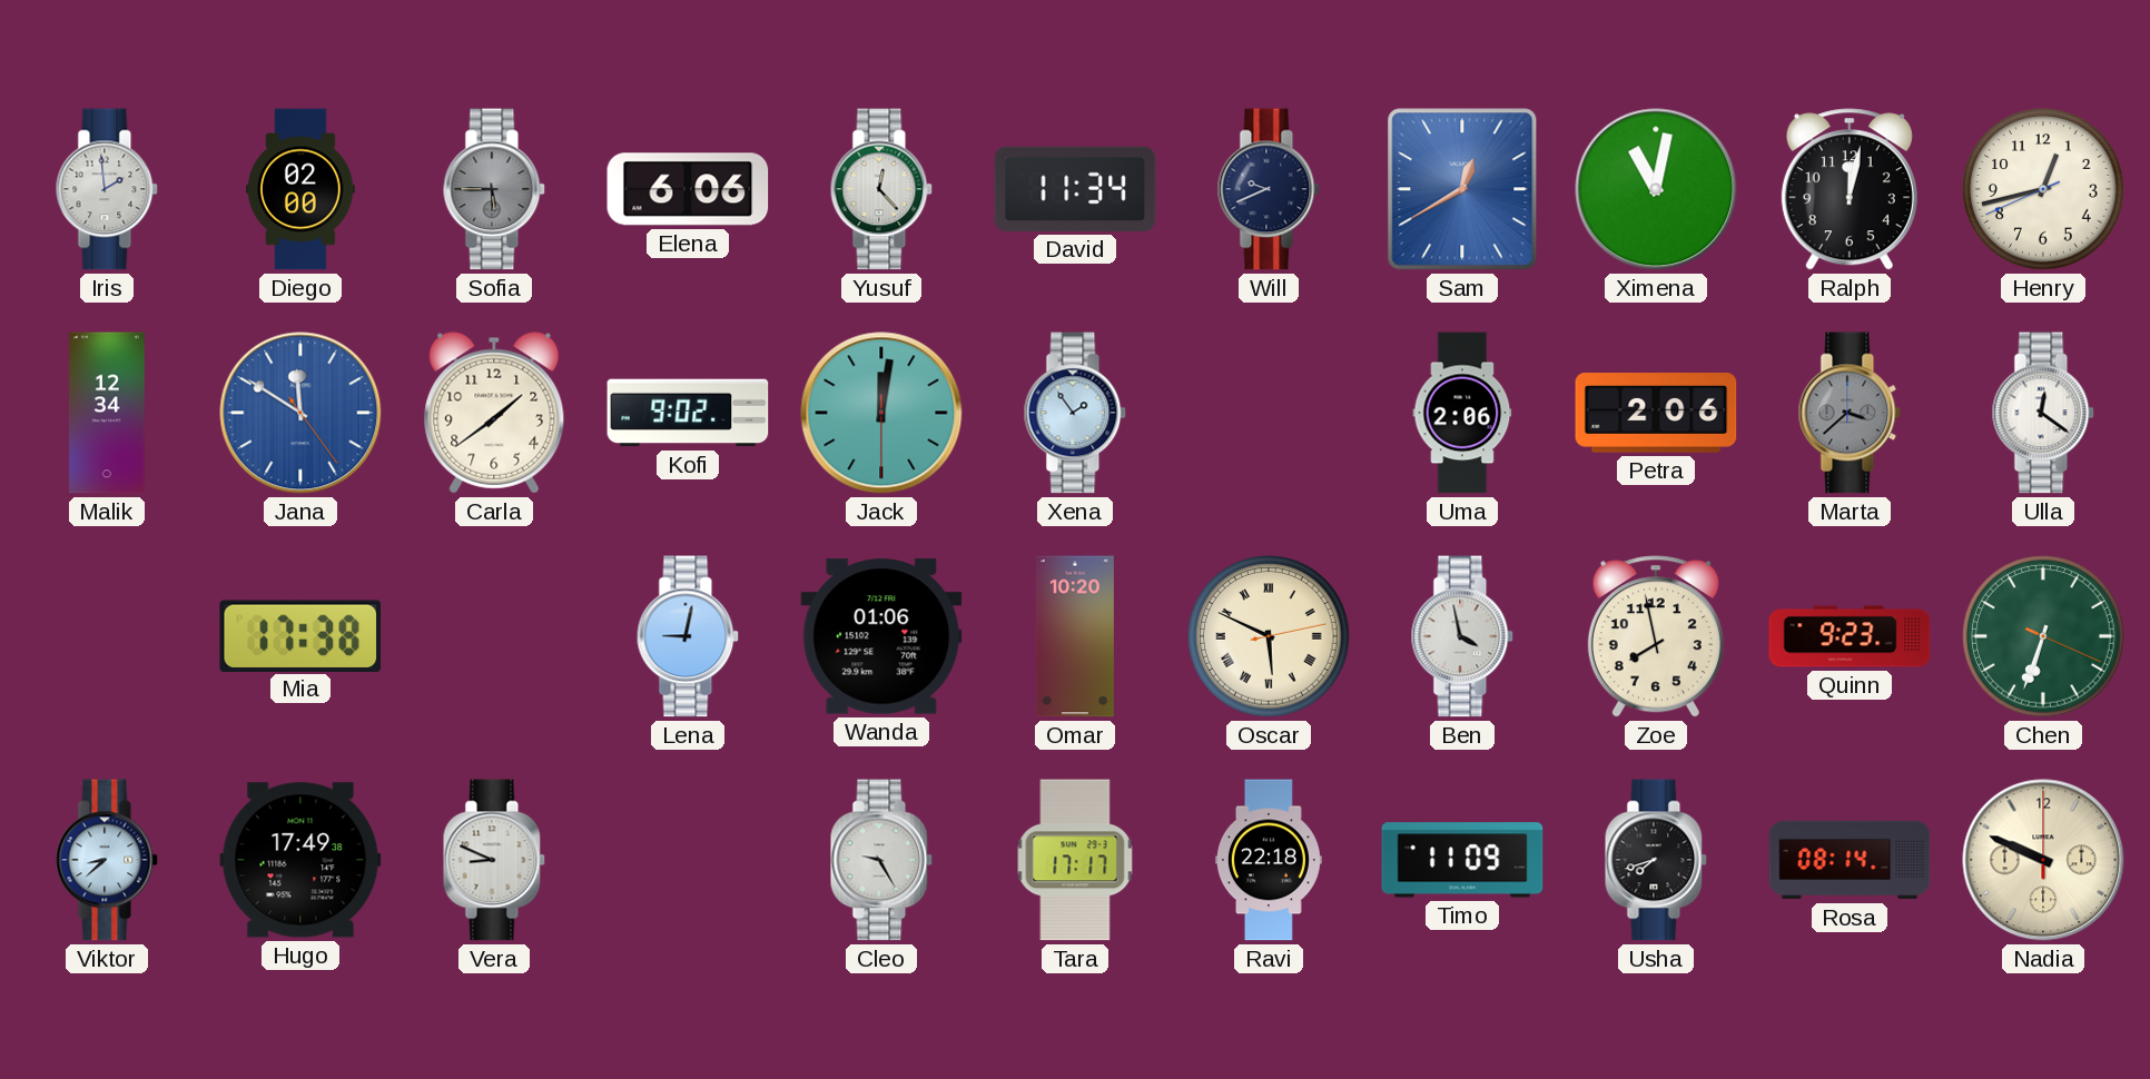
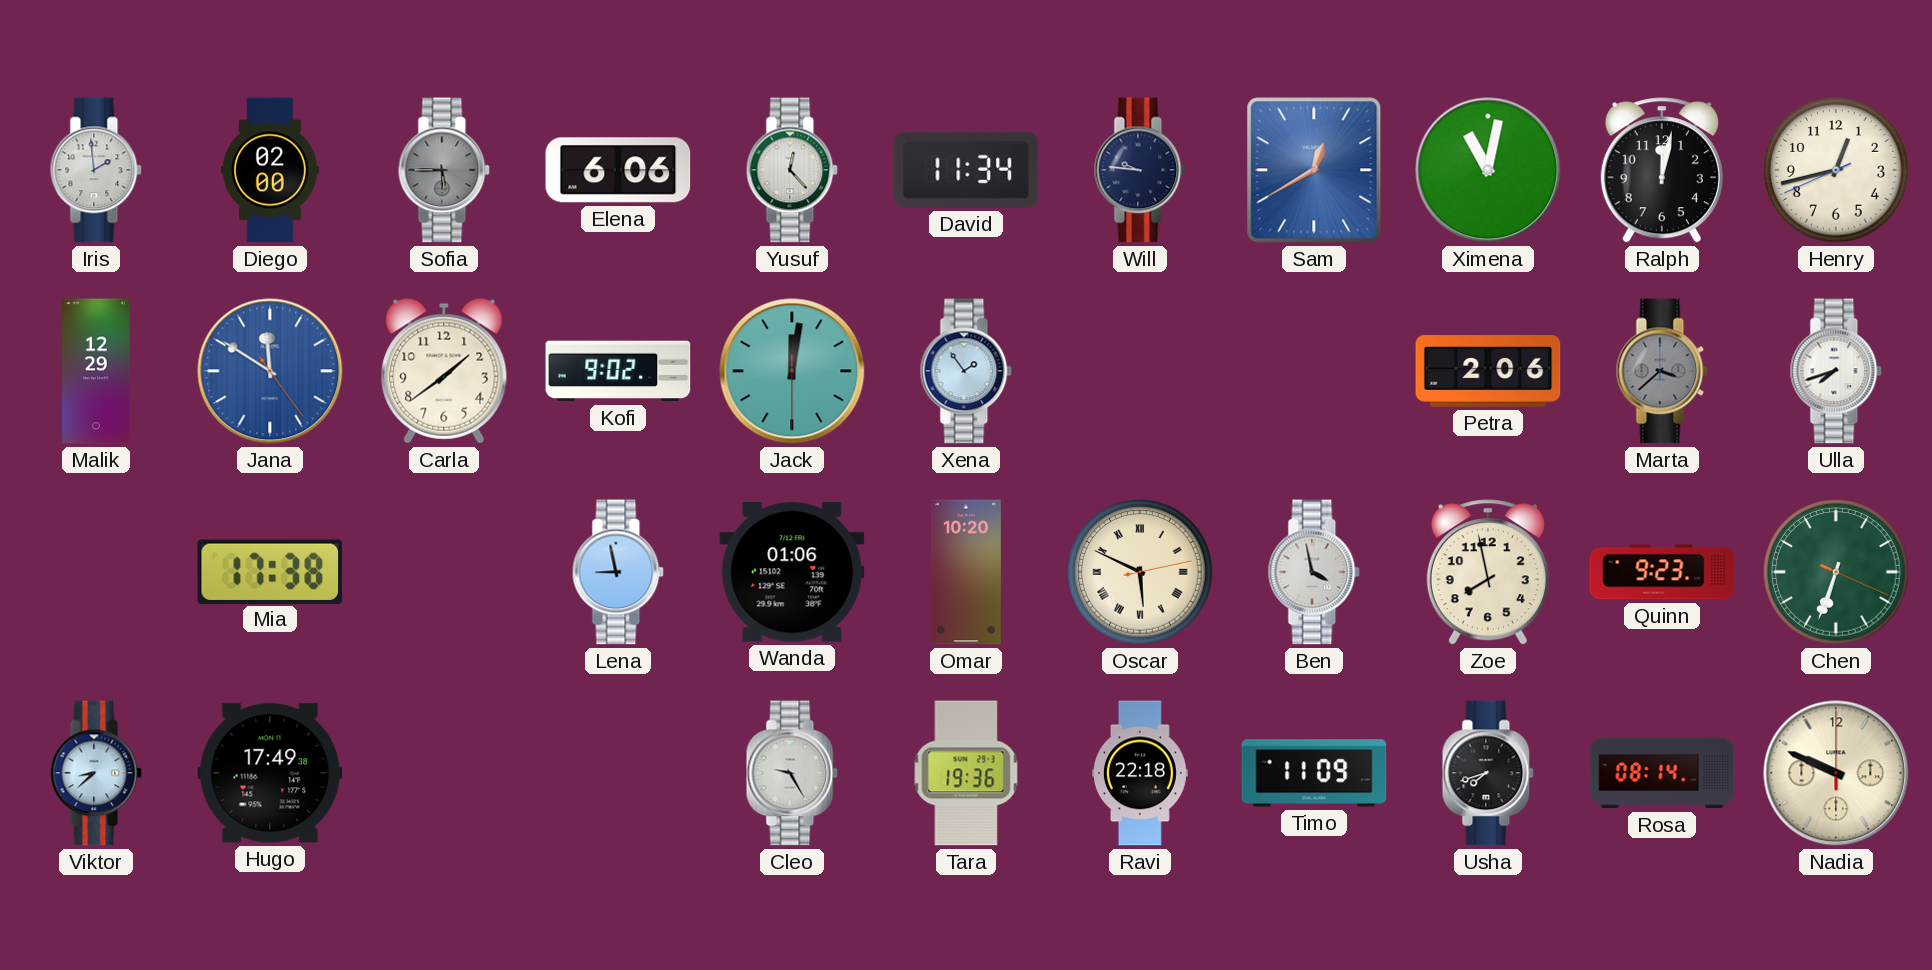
Will: 9:41 -> 9:46 (1140, 170)
Malik: 12:34 -> 12:29 (97, 371)
Uma: 2:06 -> none (1462, 413)
Ulla: 12:21 -> 7:42 (1836, 371)
Lena: 9:02 -> 8:58 (618, 572)
Vera: 8:49 -> none (494, 860)
Tara: 17:17 -> 19:36 (966, 773)
